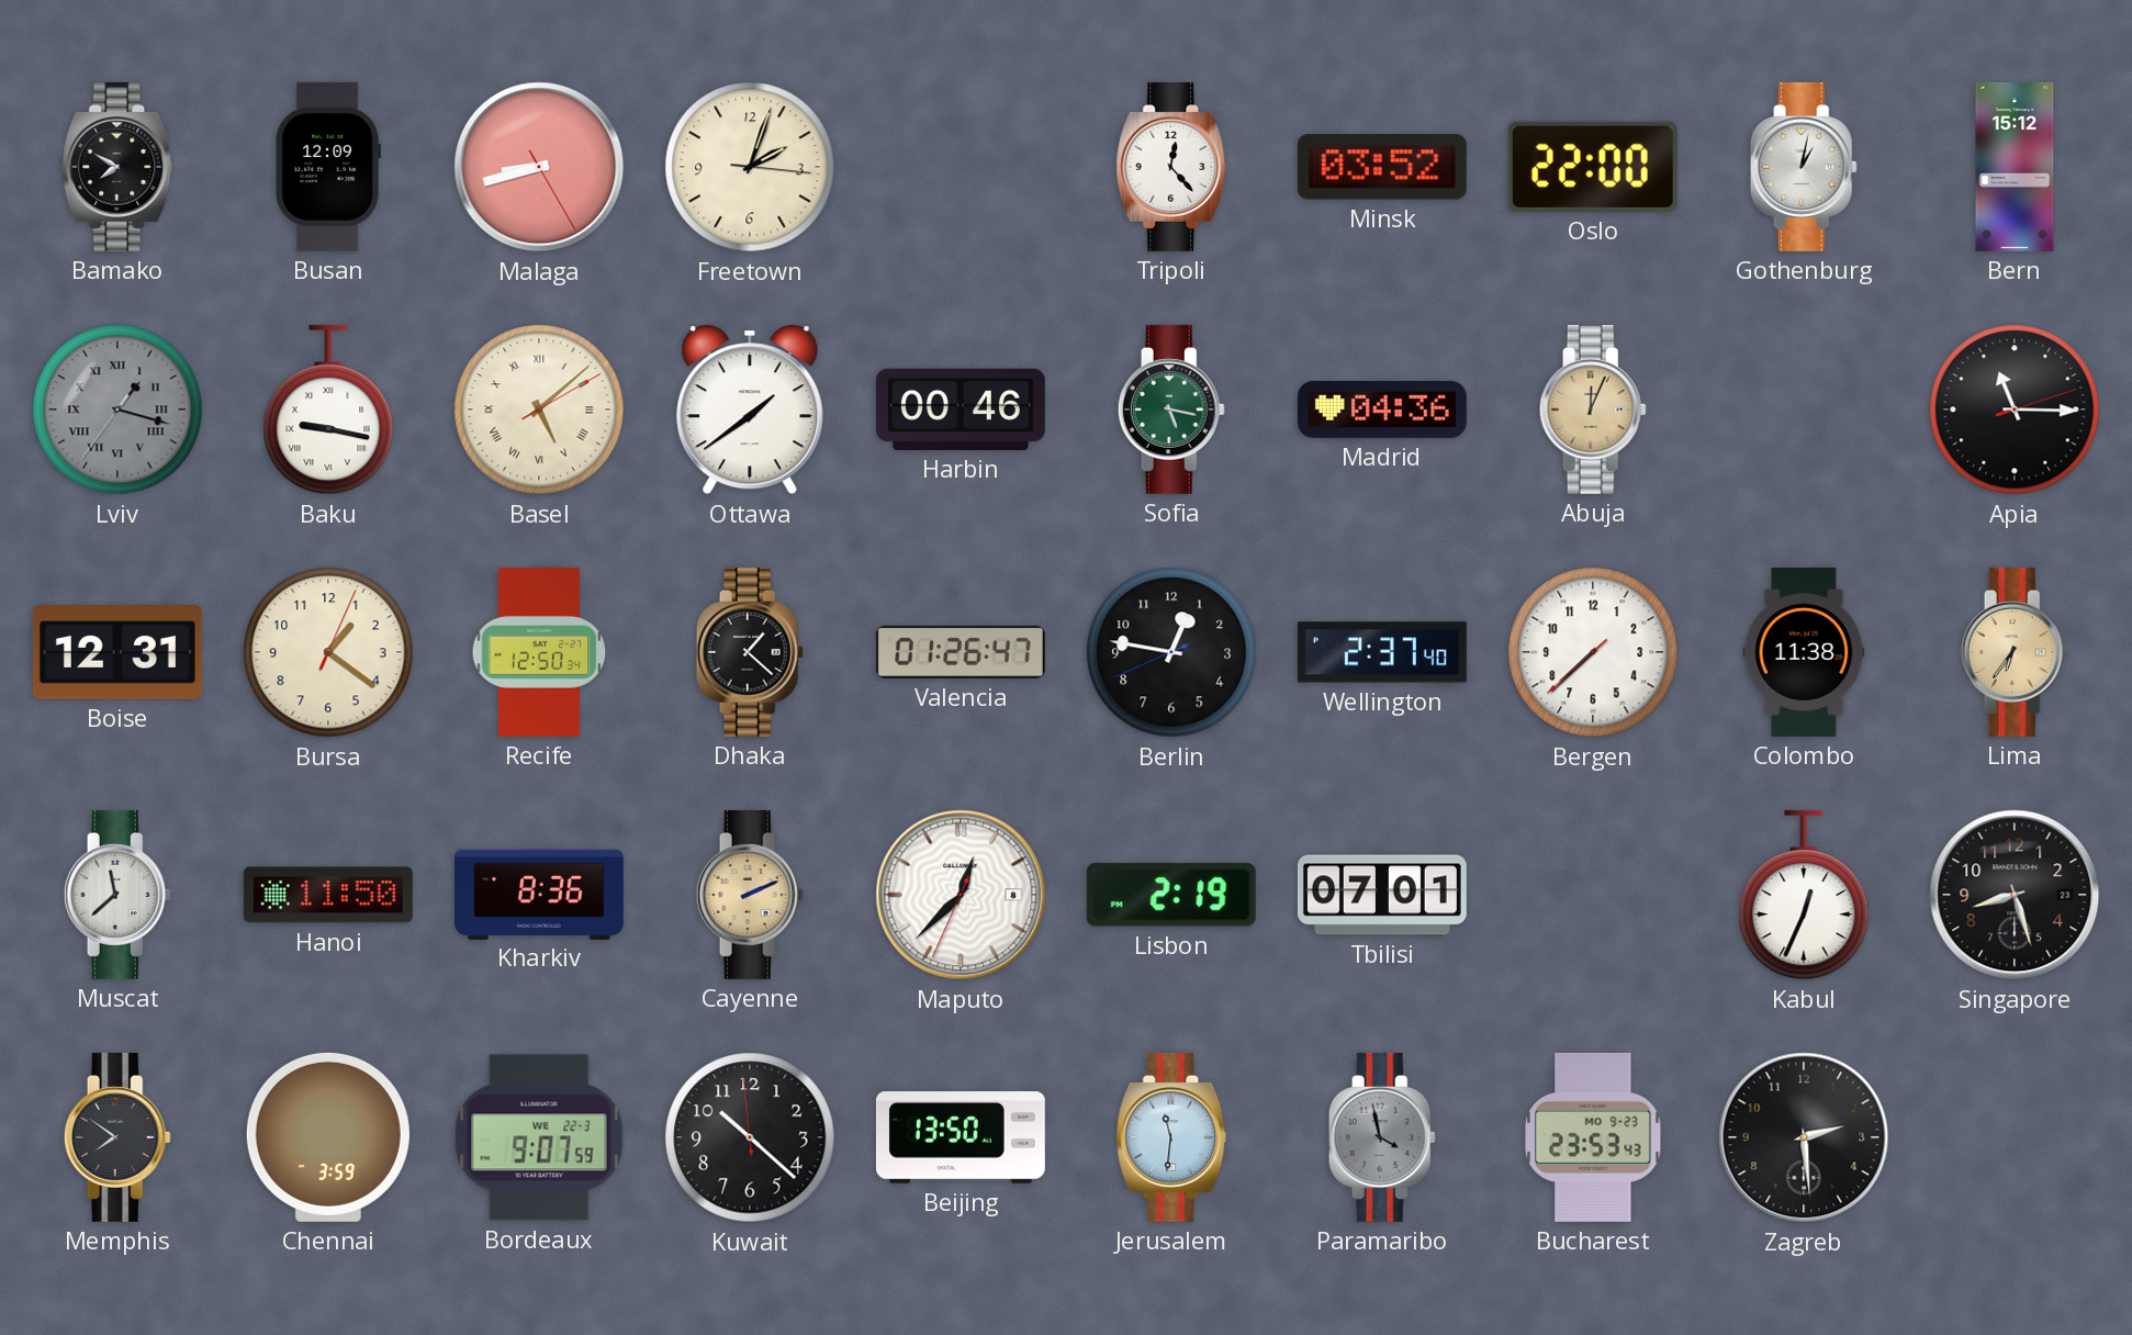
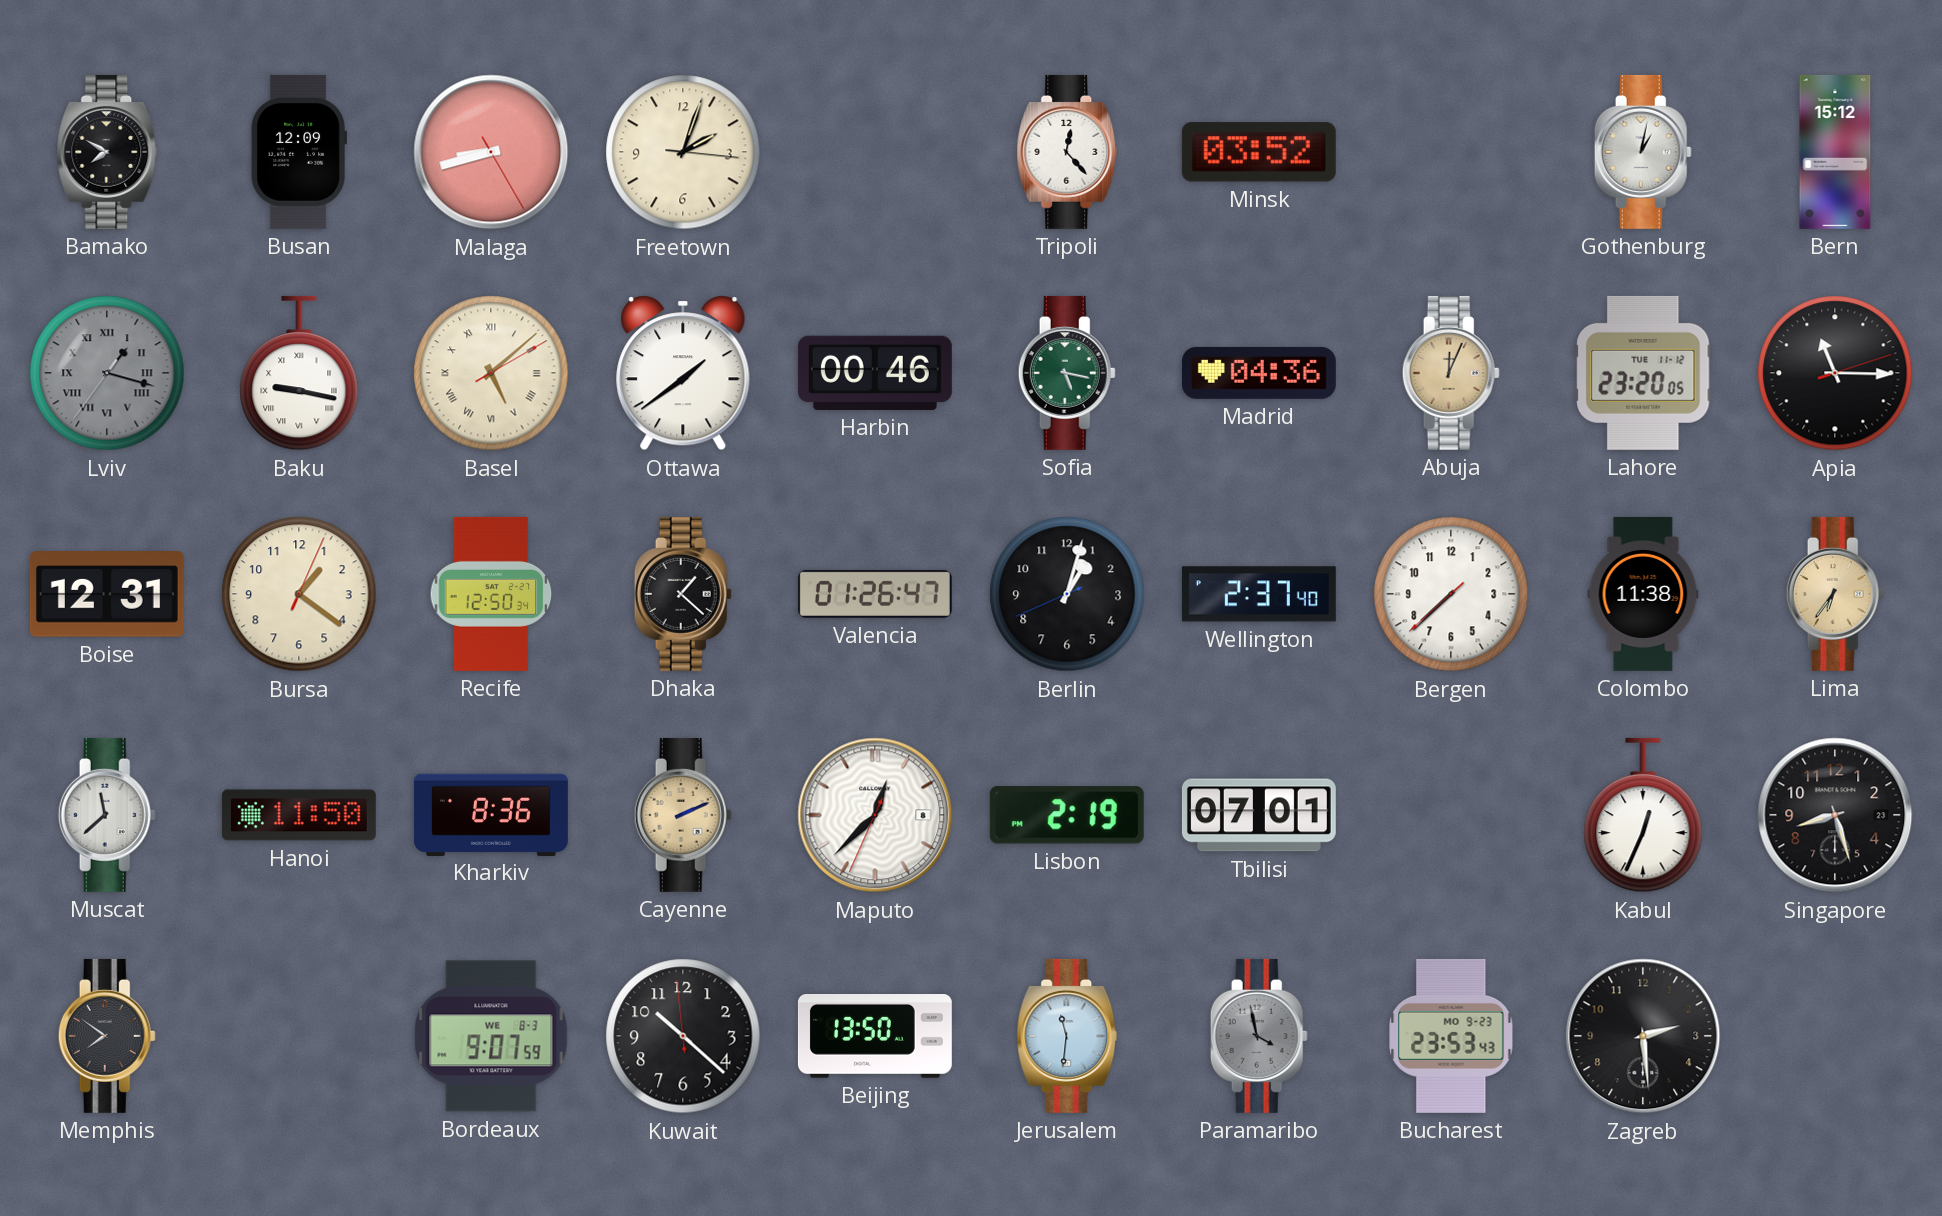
Oslo: 22:00 -> none (1593, 167)
Lahore: none -> 23:20 (1643, 373)
Berlin: 12:46 -> 1:02 (1067, 594)
Chennai: 3:59 -> none (328, 1137)
Bordeaux date: WE 22-3 -> WE 8-3 (491, 1036)
